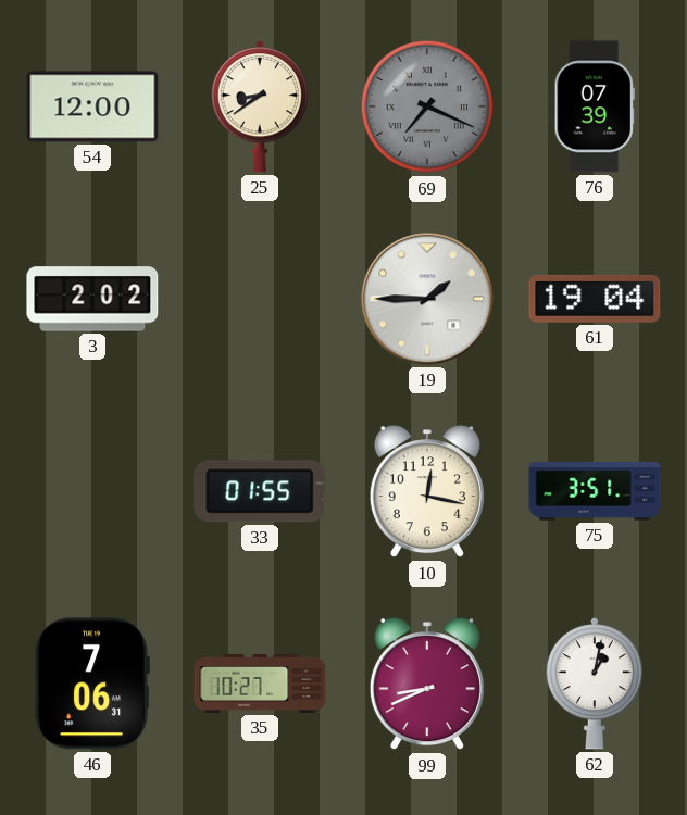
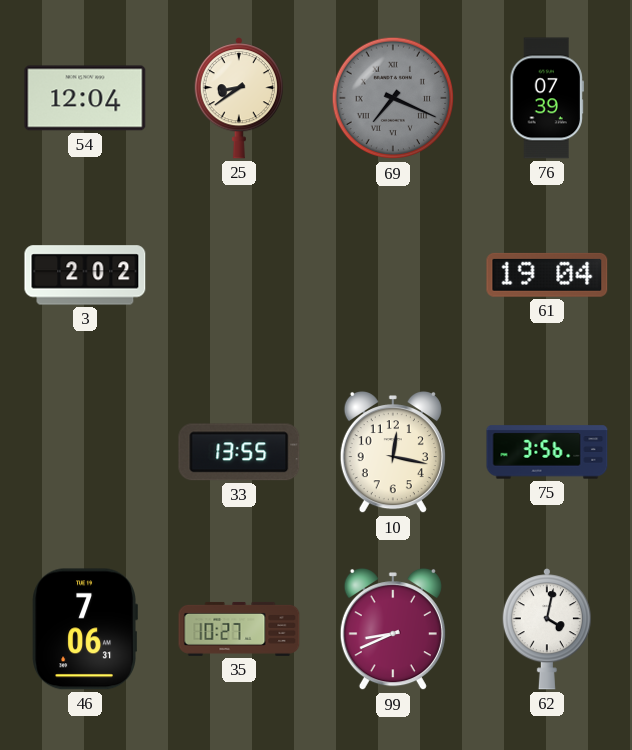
54: 12:00 -> 12:04 (85, 98)
19: 1:45 -> none (427, 299)
33: 01:55 -> 13:55 (239, 452)
75: 3:51 -> 3:56 (547, 452)
62: 1:02 -> 4:02 (547, 629)
